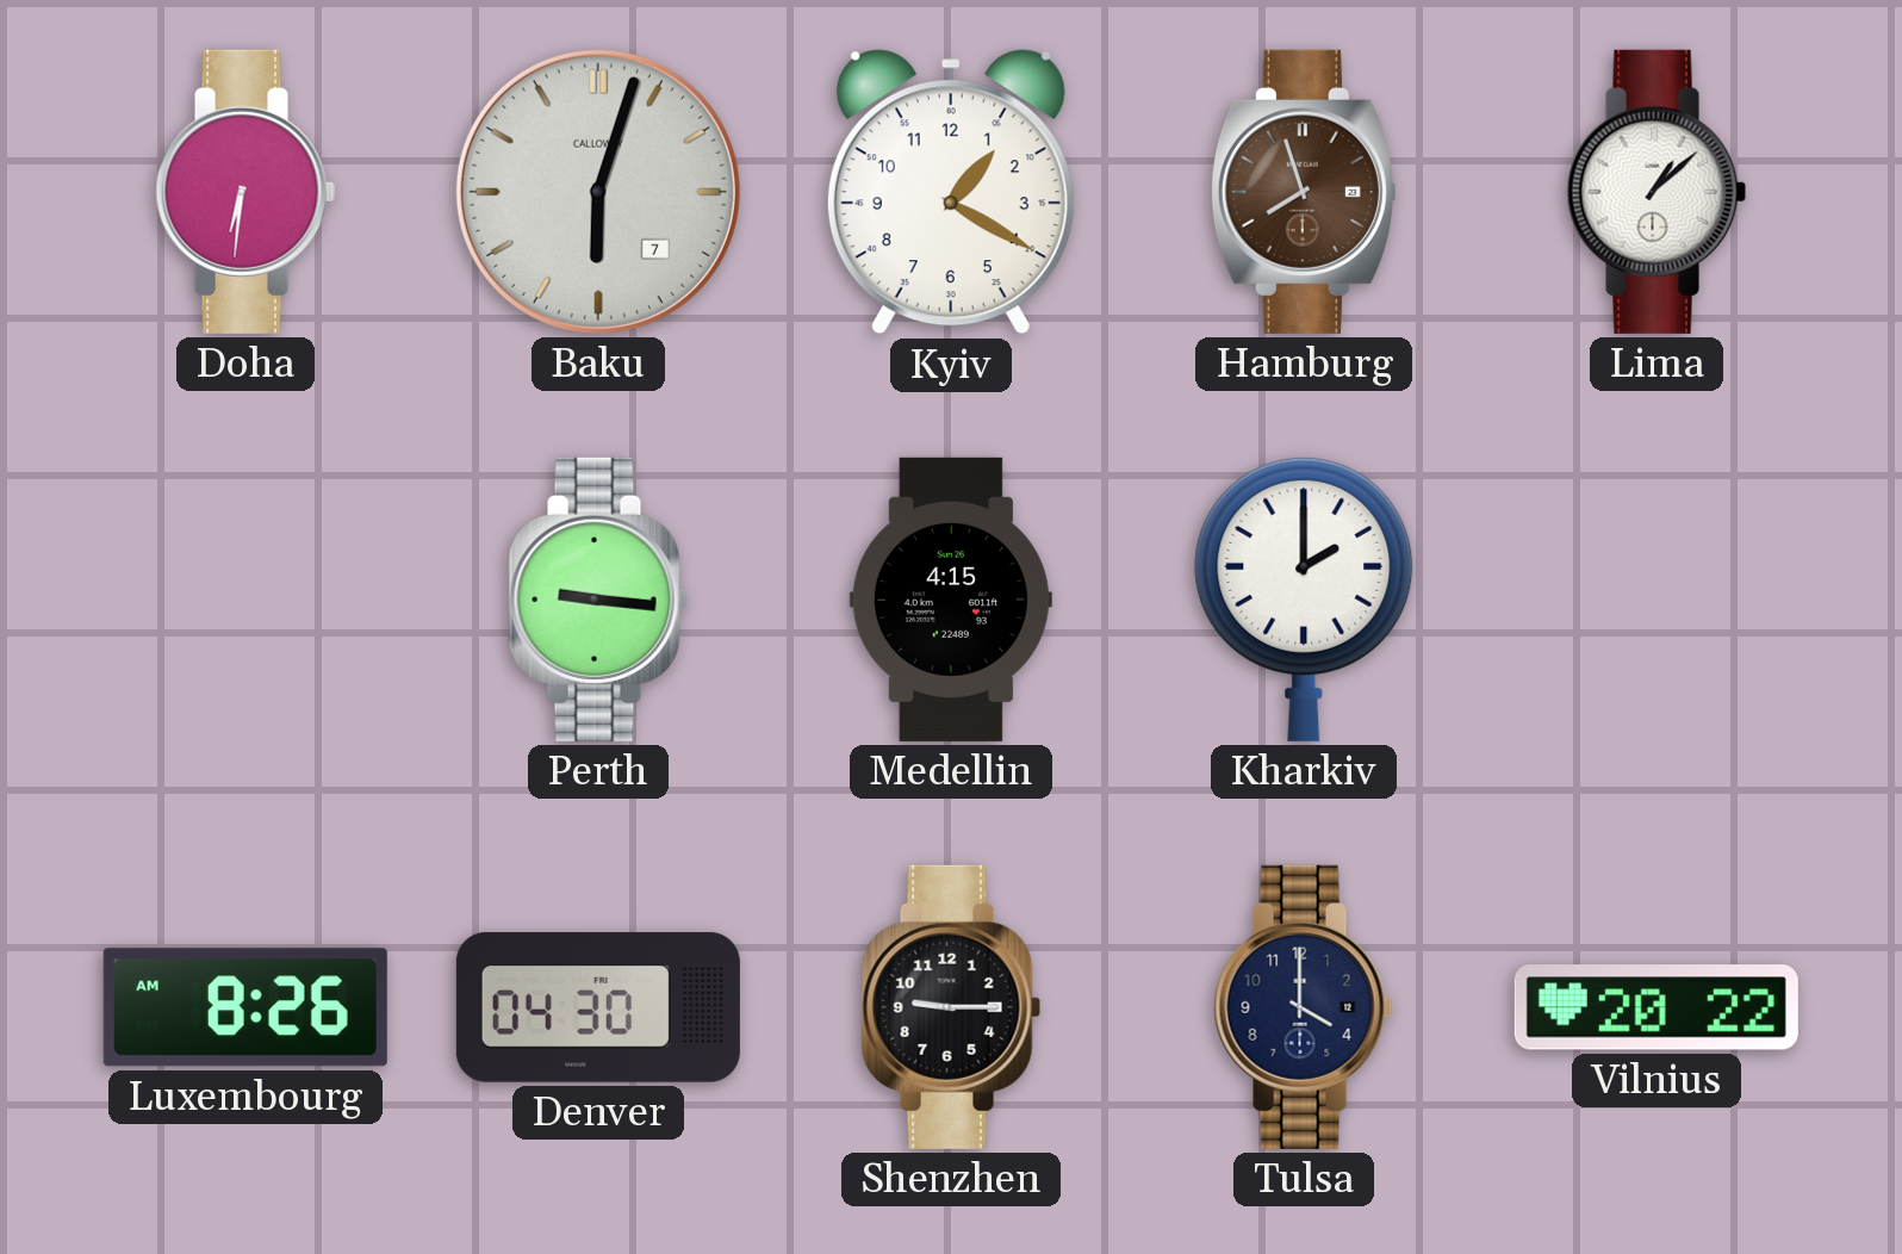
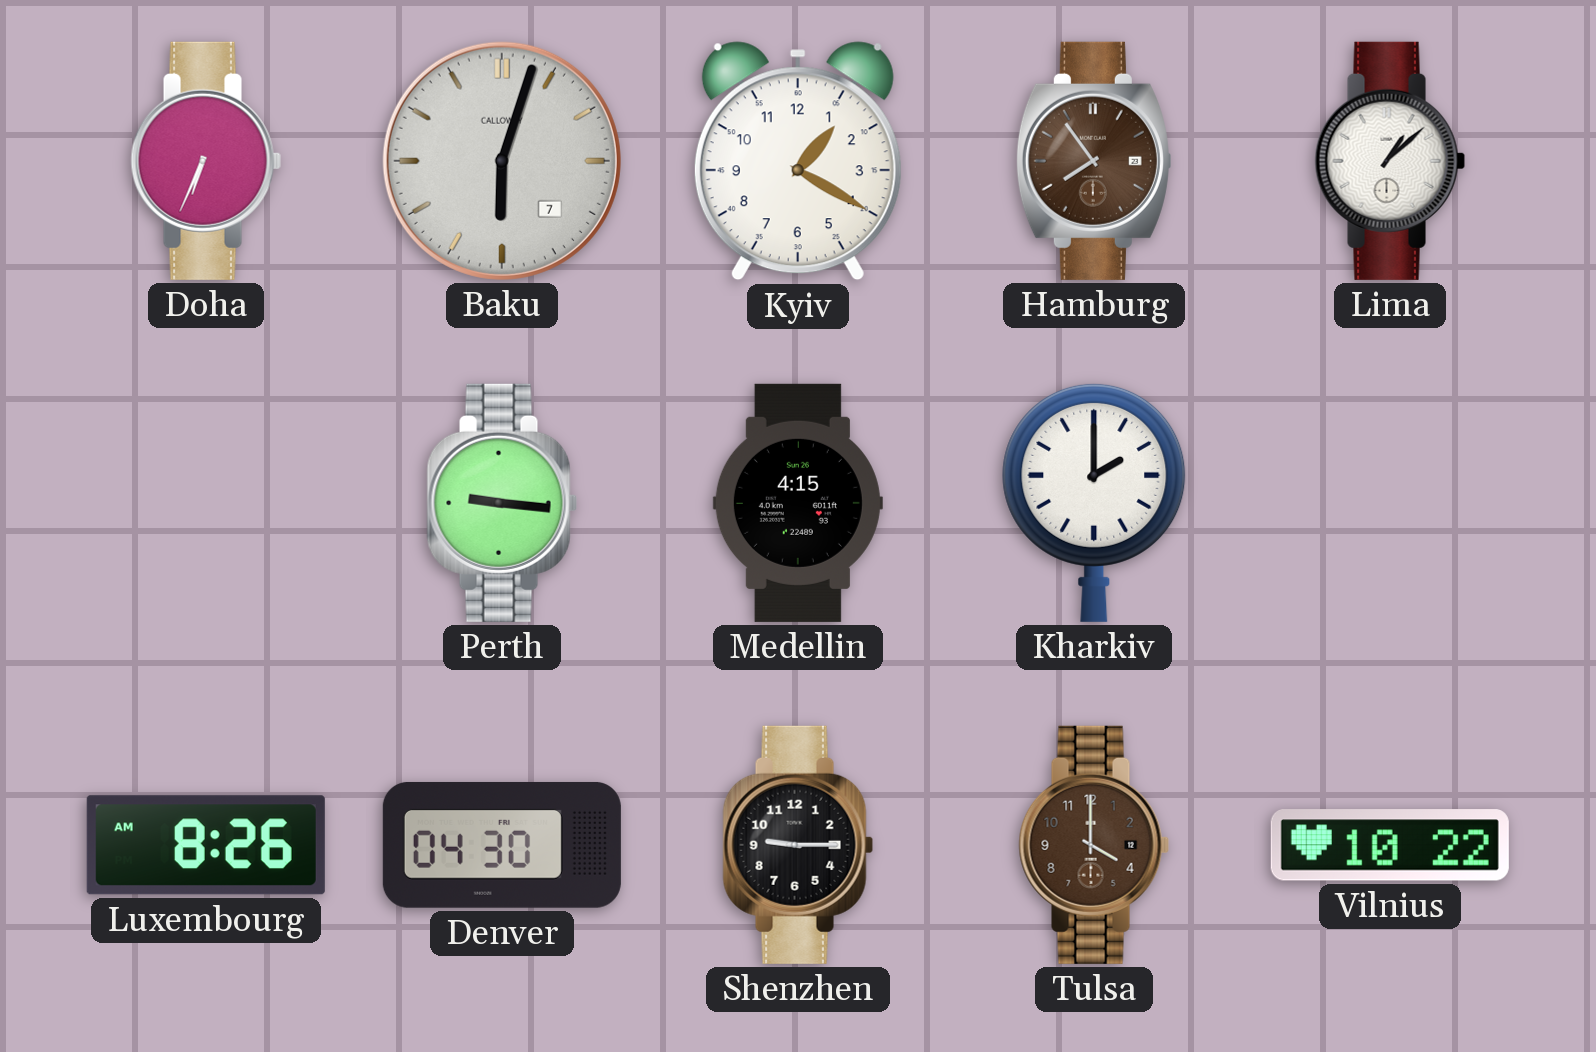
Doha: 6:31 -> 6:34 (206, 161)
Hamburg: 7:57 -> 7:54 (1094, 161)
Tulsa dial: navy -> brown (1094, 845)
Vilnius: 20:22 -> 10:22 (1390, 845)
